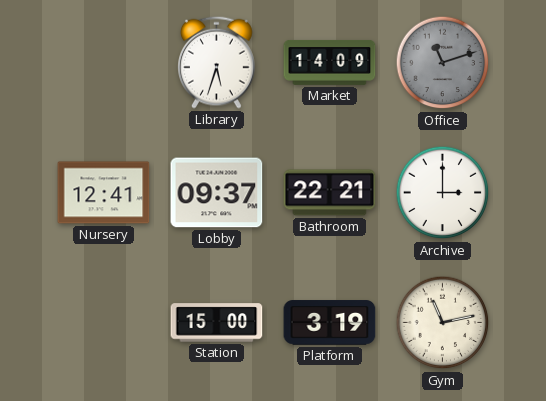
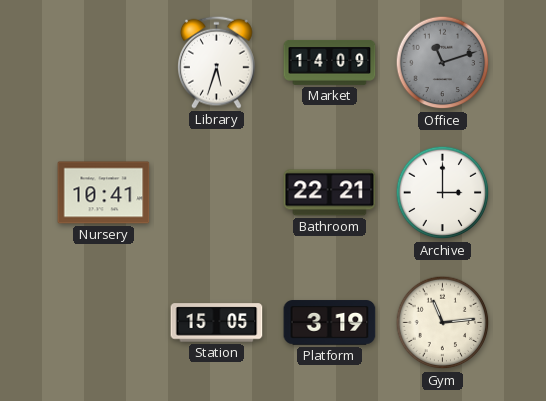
Nursery: 12:41 -> 10:41 (104, 193)
Lobby: 09:37 -> none (217, 193)
Station: 15:00 -> 15:05 (217, 323)
Gym: 11:13 -> 11:14 (443, 323)
